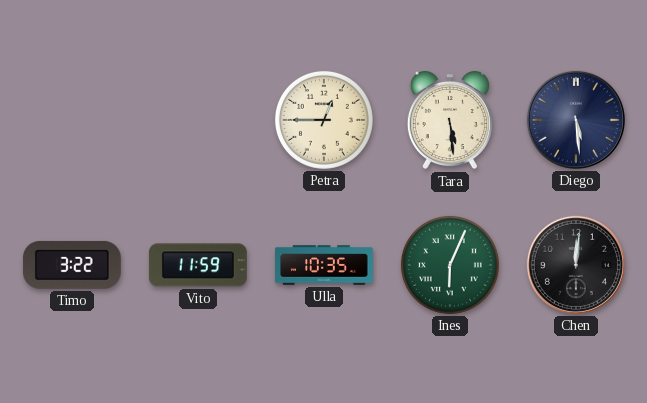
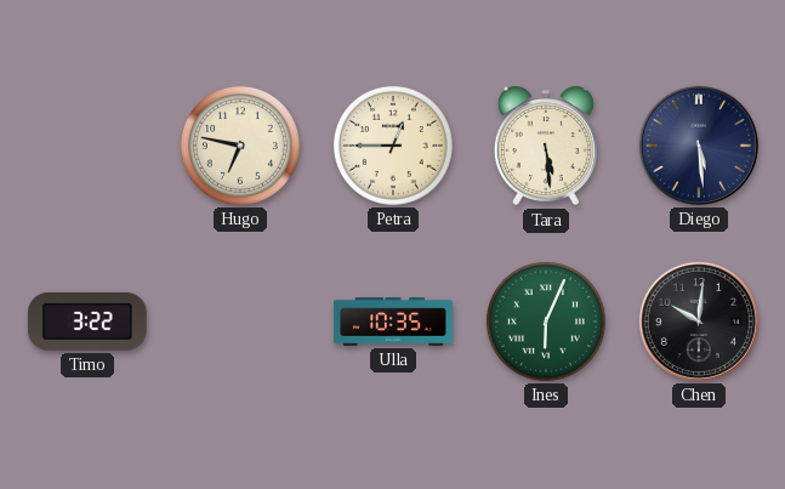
Hugo: none -> 6:47 (240, 146)
Vito: 11:59 -> none (198, 265)
Chen: 12:01 -> 10:01 (699, 322)
